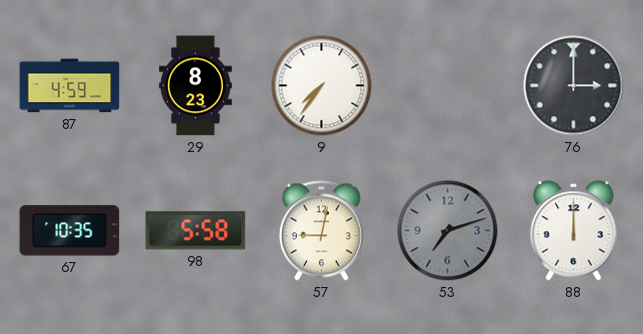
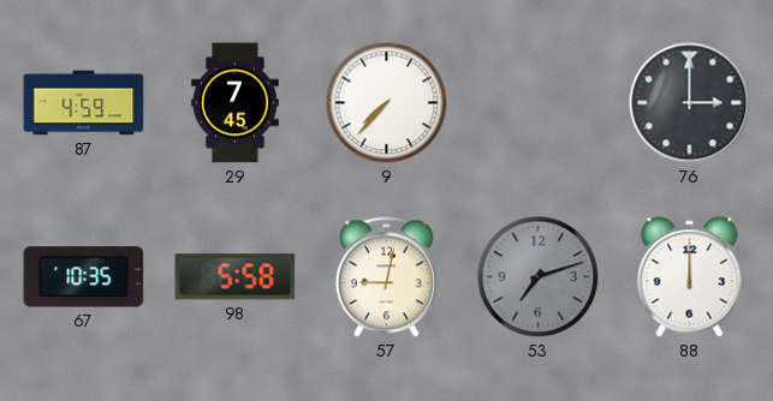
29: 8:23 -> 7:45 (234, 103)
9: 7:36 -> 7:37 (387, 103)
